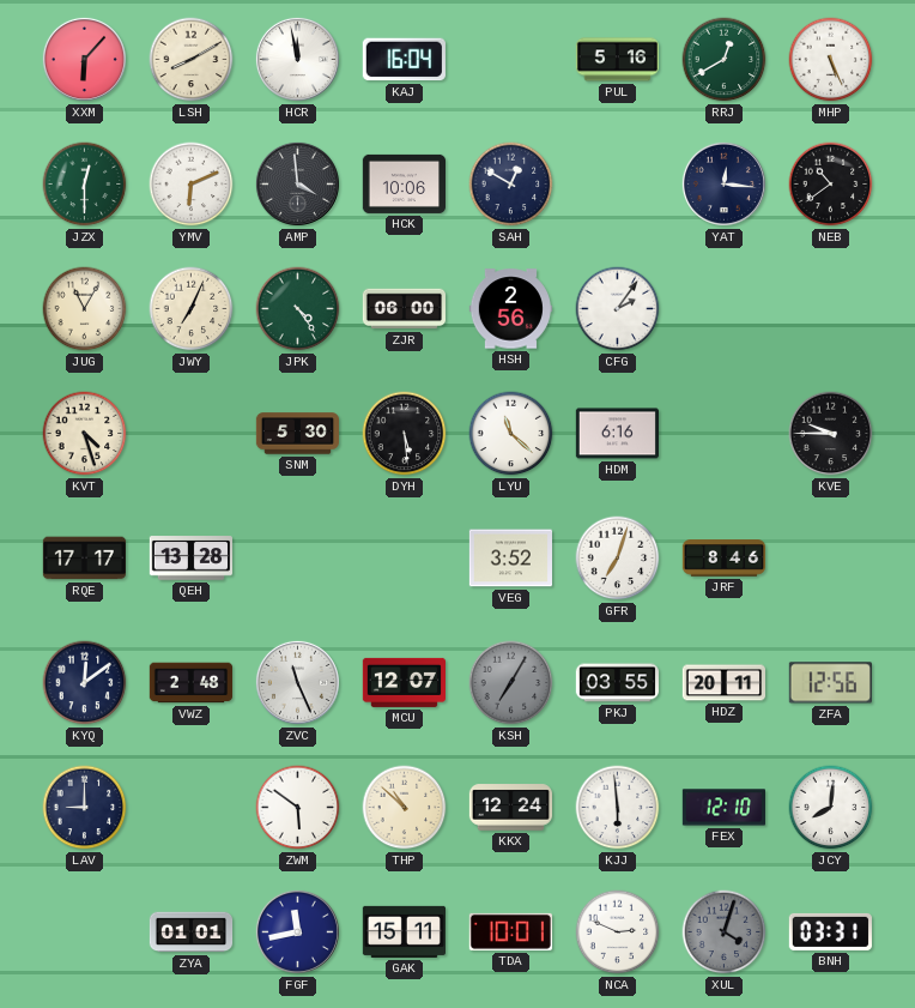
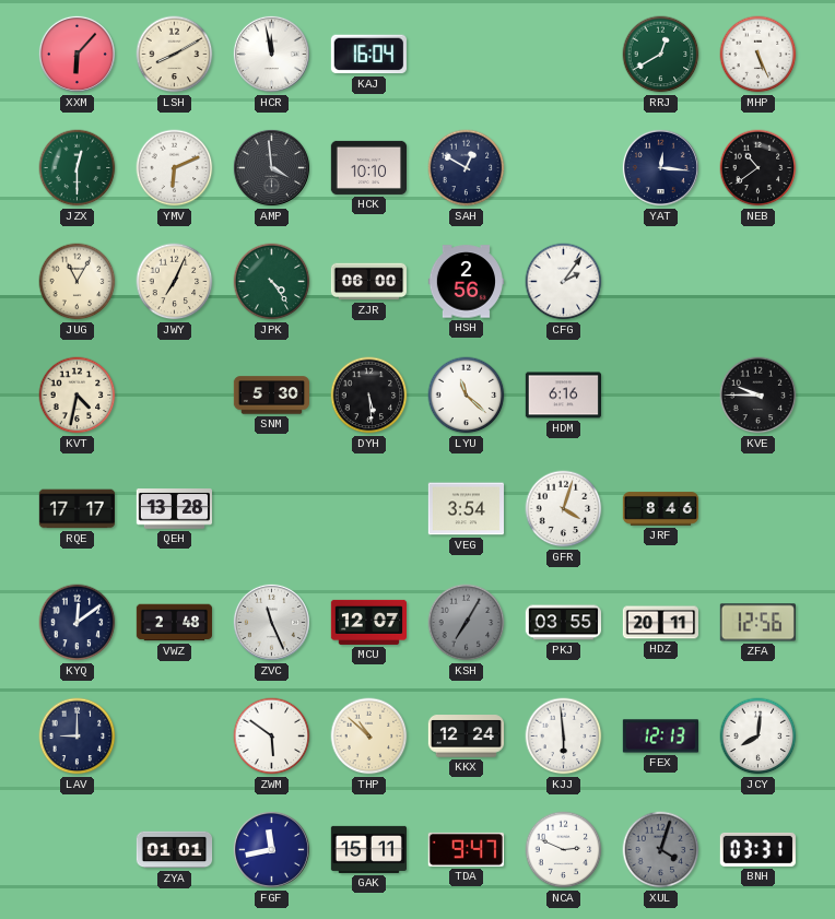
PUL: 5:16 -> none (617, 60)
HCK: 10:06 -> 10:10 (368, 167)
KVT: 4:27 -> 4:32 (78, 396)
VEG: 3:52 -> 3:54 (466, 509)
GFR: 7:03 -> 4:03 (564, 509)
FEX: 12:10 -> 12:13 (660, 737)
TDA: 10:01 -> 9:47 (466, 849)
